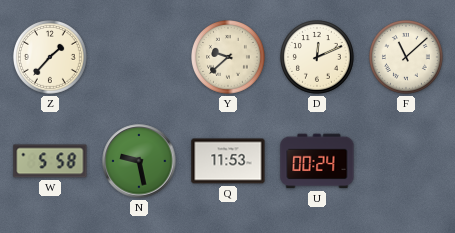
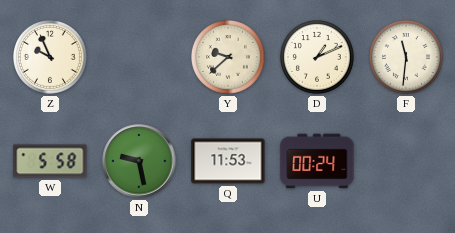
Z: 1:37 -> 9:56 (51, 58)
D: 12:11 -> 1:11 (318, 58)
F: 11:08 -> 11:31 (407, 58)
